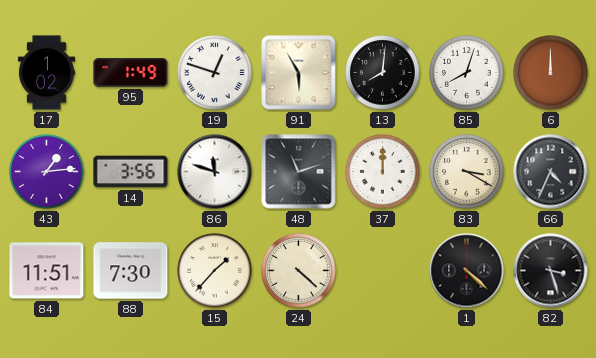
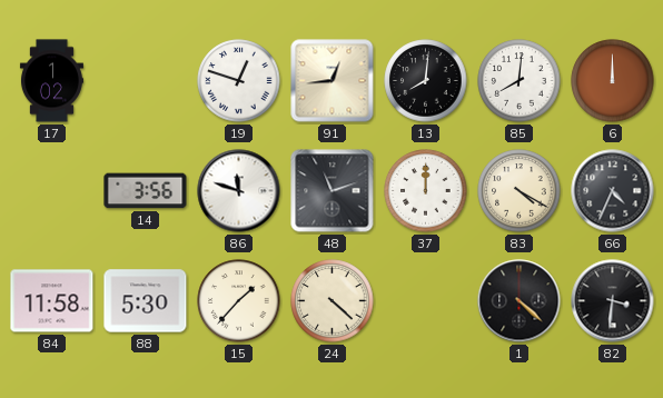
95: 1:49 -> none (131, 73)
91: 5:55 -> 12:44 (333, 81)
85: 8:03 -> 8:01 (519, 81)
43: 1:14 -> none (47, 172)
83: 3:20 -> 4:20 (519, 191)
84: 11:51 -> 11:58 (52, 301)
88: 7:30 -> 5:30 (146, 301)
82: 3:27 -> 3:31 (613, 301)
